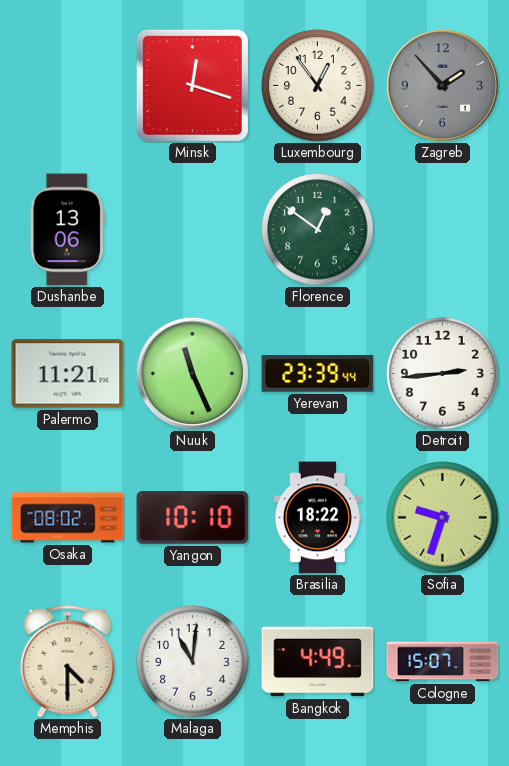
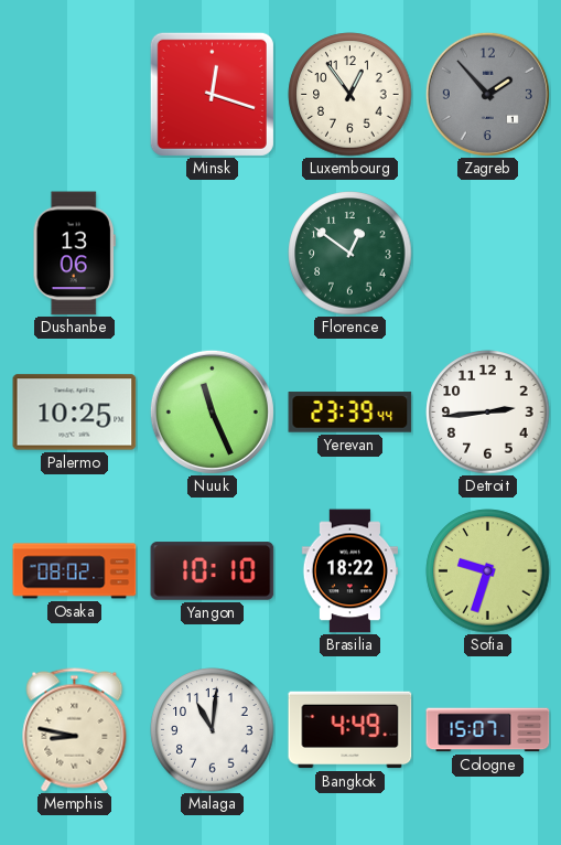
Palermo: 11:21 -> 10:25 (75, 413)
Memphis: 4:30 -> 8:47 (75, 730)
